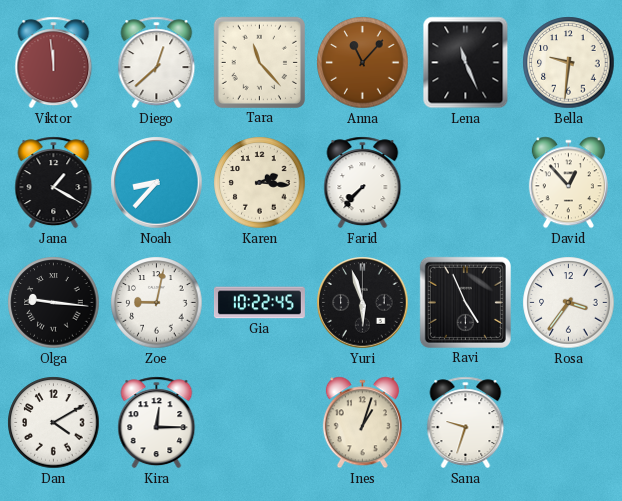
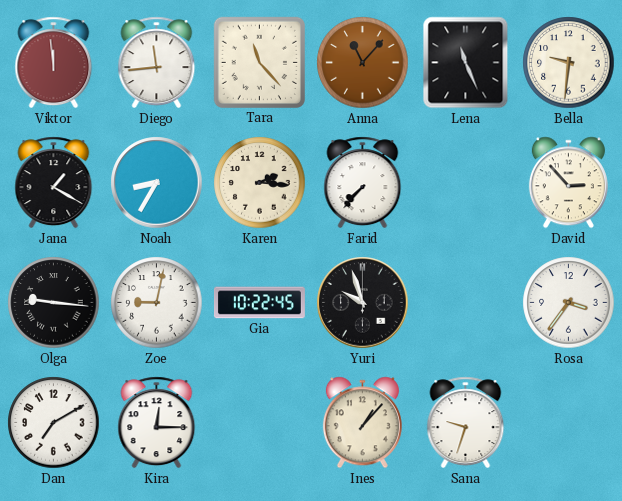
Diego: 12:38 -> 11:44 (157, 63)
Noah: 8:37 -> 8:35 (157, 183)
David: 12:53 -> 2:53 (568, 183)
Yuri: 5:57 -> 9:57 (363, 303)
Ravi: 4:56 -> none (465, 302)
Dan: 4:10 -> 7:10 (54, 423)
Ines: 1:03 -> 1:07 (362, 423)
